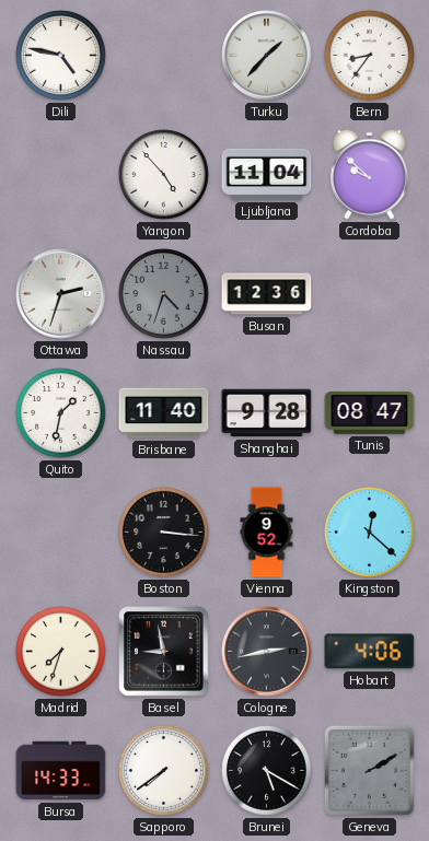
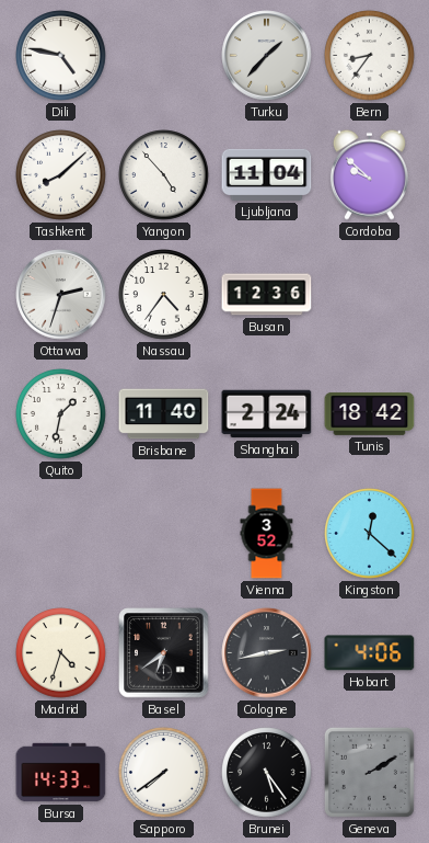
Tashkent: none -> 8:08 (61, 175)
Nassau: 4:33 -> 4:36 (164, 295)
Nassau dial: grey -> white (164, 295)
Shanghai: 9:28 -> 2:24 (267, 414)
Tunis: 08:47 -> 18:42 (370, 414)
Boston: 3:16 -> none (164, 533)
Vienna: 9:52 -> 3:52 (267, 534)
Madrid: 7:33 -> 4:33 (61, 653)
Basel: 8:58 -> 6:39 (164, 653)
Brunei: 5:20 -> 5:24 (267, 773)
